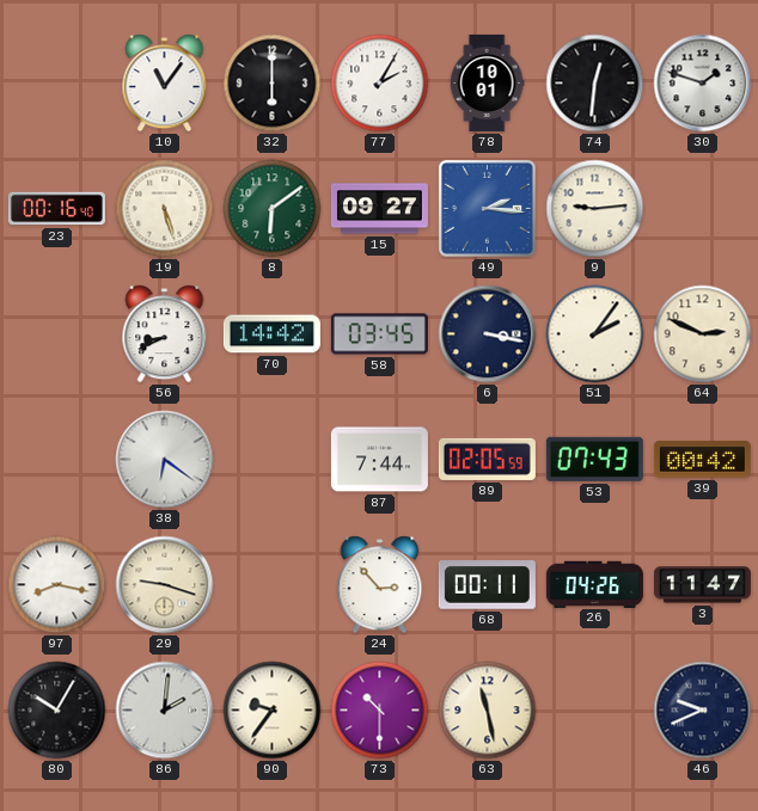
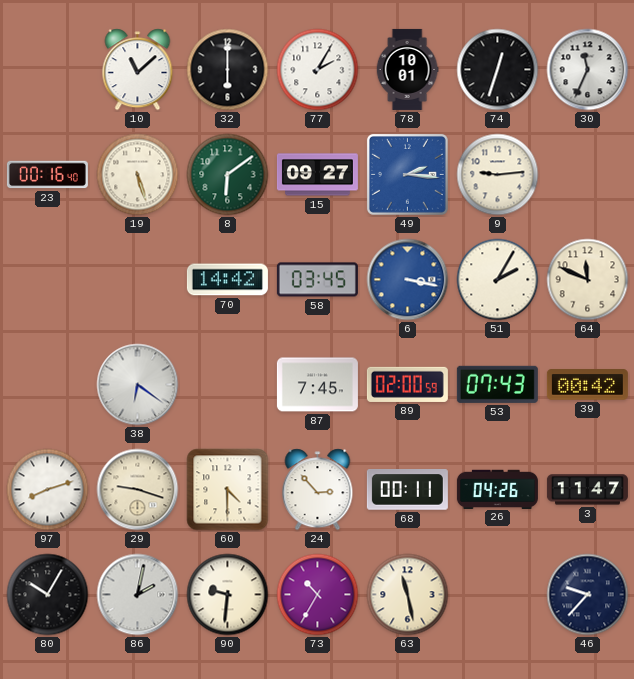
10: 11:06 -> 11:08 (138, 70)
74: 12:31 -> 12:33 (498, 70)
30: 1:48 -> 11:34 (588, 70)
56: 8:41 -> none (165, 334)
6 dial: navy -> blue (408, 280)
51: 2:06 -> 2:05 (498, 280)
64: 2:49 -> 11:49 (588, 280)
87: 7:44 -> 7:45 (317, 385)
89: 02:05 -> 02:00 (407, 384)
97: 8:17 -> 8:12 (48, 490)
60: none -> 4:30 (228, 490)
86: 2:01 -> 2:02 (138, 595)
90: 9:36 -> 9:31 (228, 595)
73: 10:30 -> 10:35 (318, 595)
46: 9:41 -> 9:37 (588, 595)
